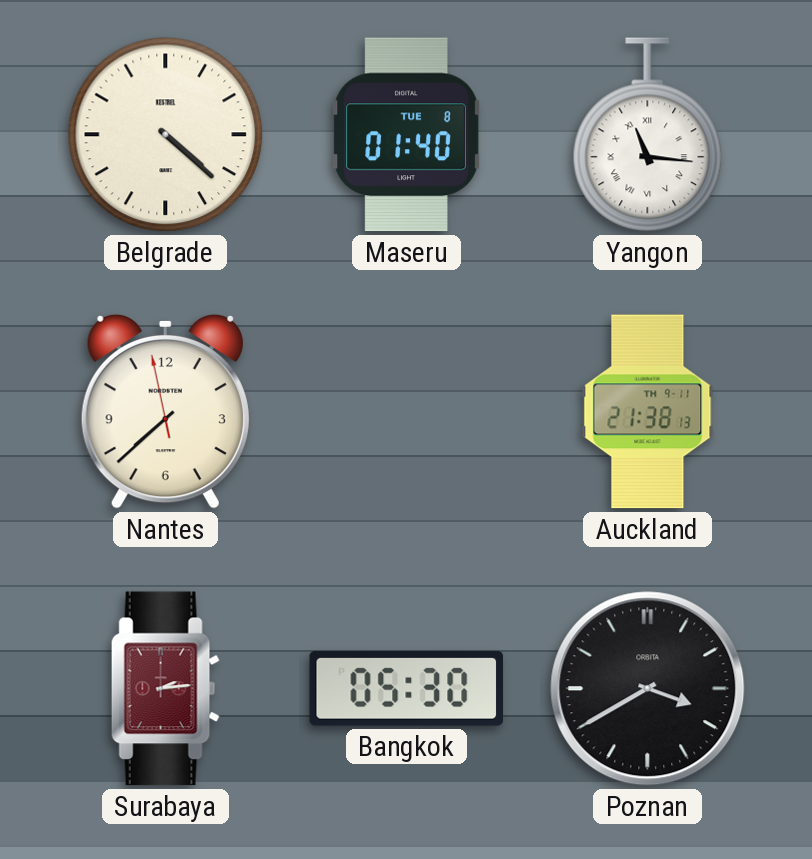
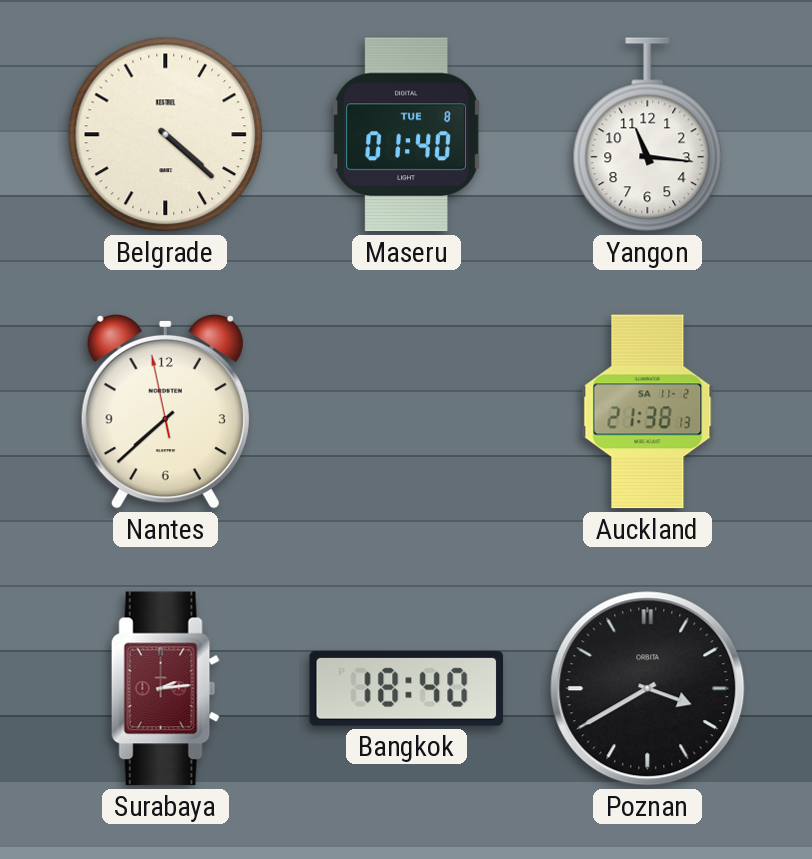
Yangon numerals: Roman -> Arabic (648, 135)
Auckland date: TH 9-11 -> SA 11-2 (648, 412)
Bangkok: 05:30 -> 18:40 (407, 688)
